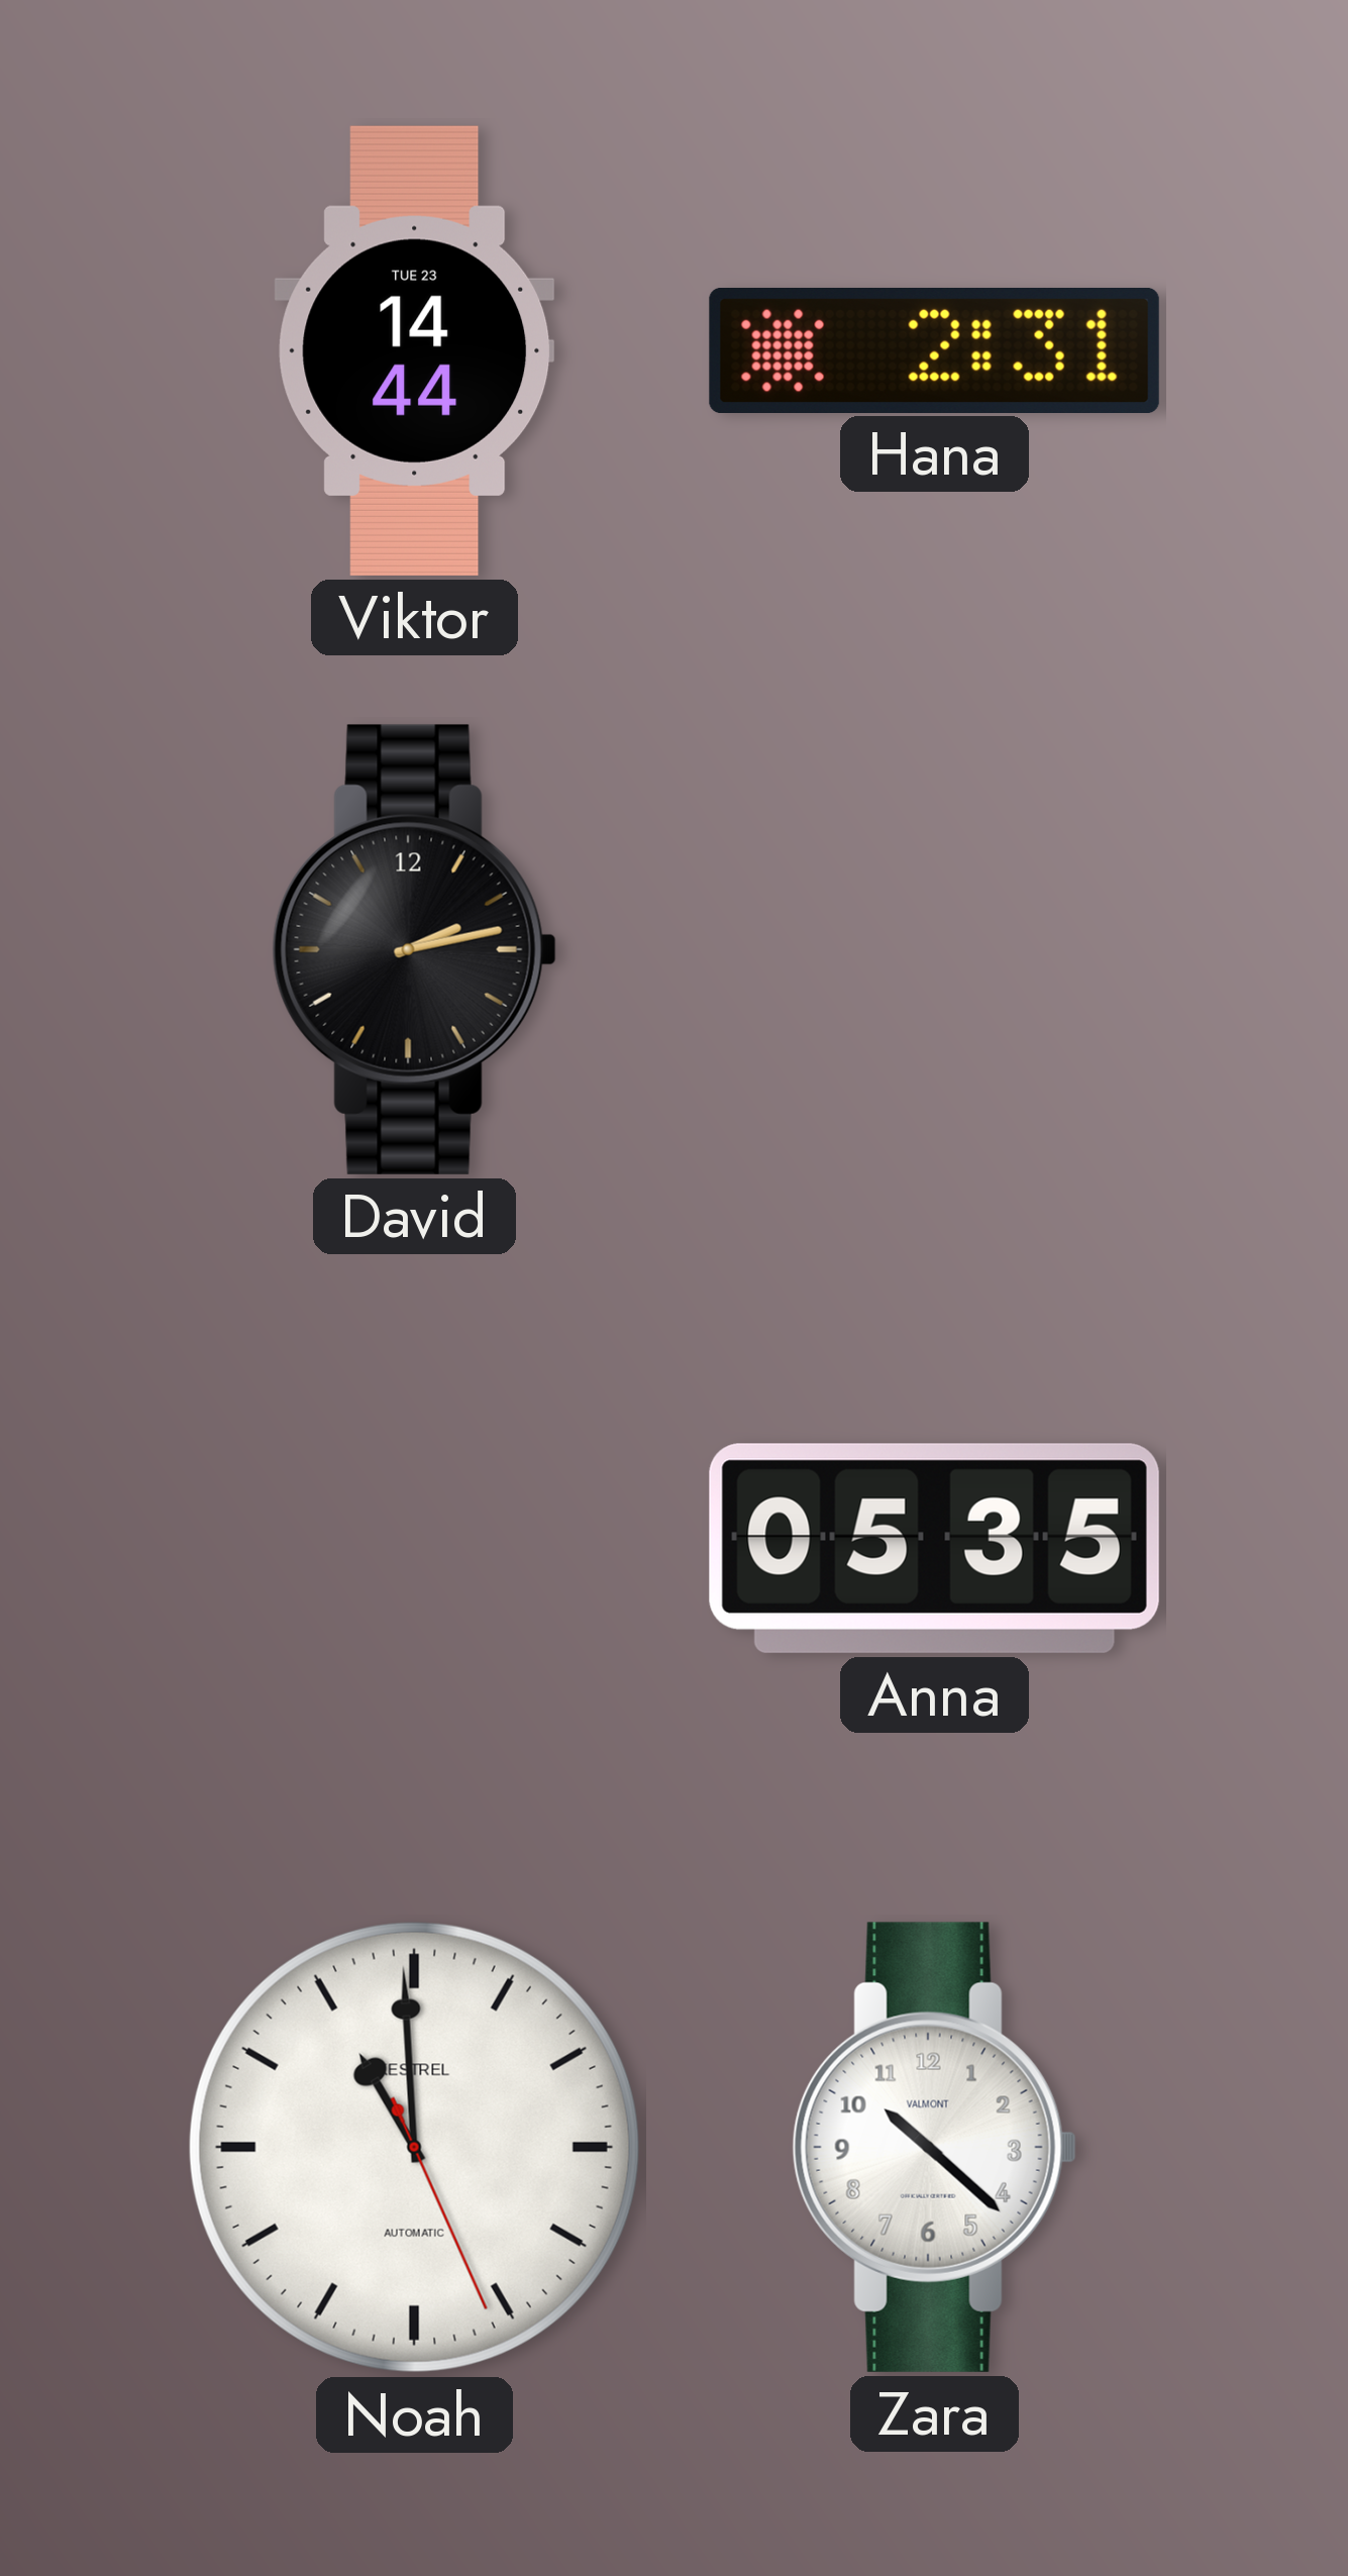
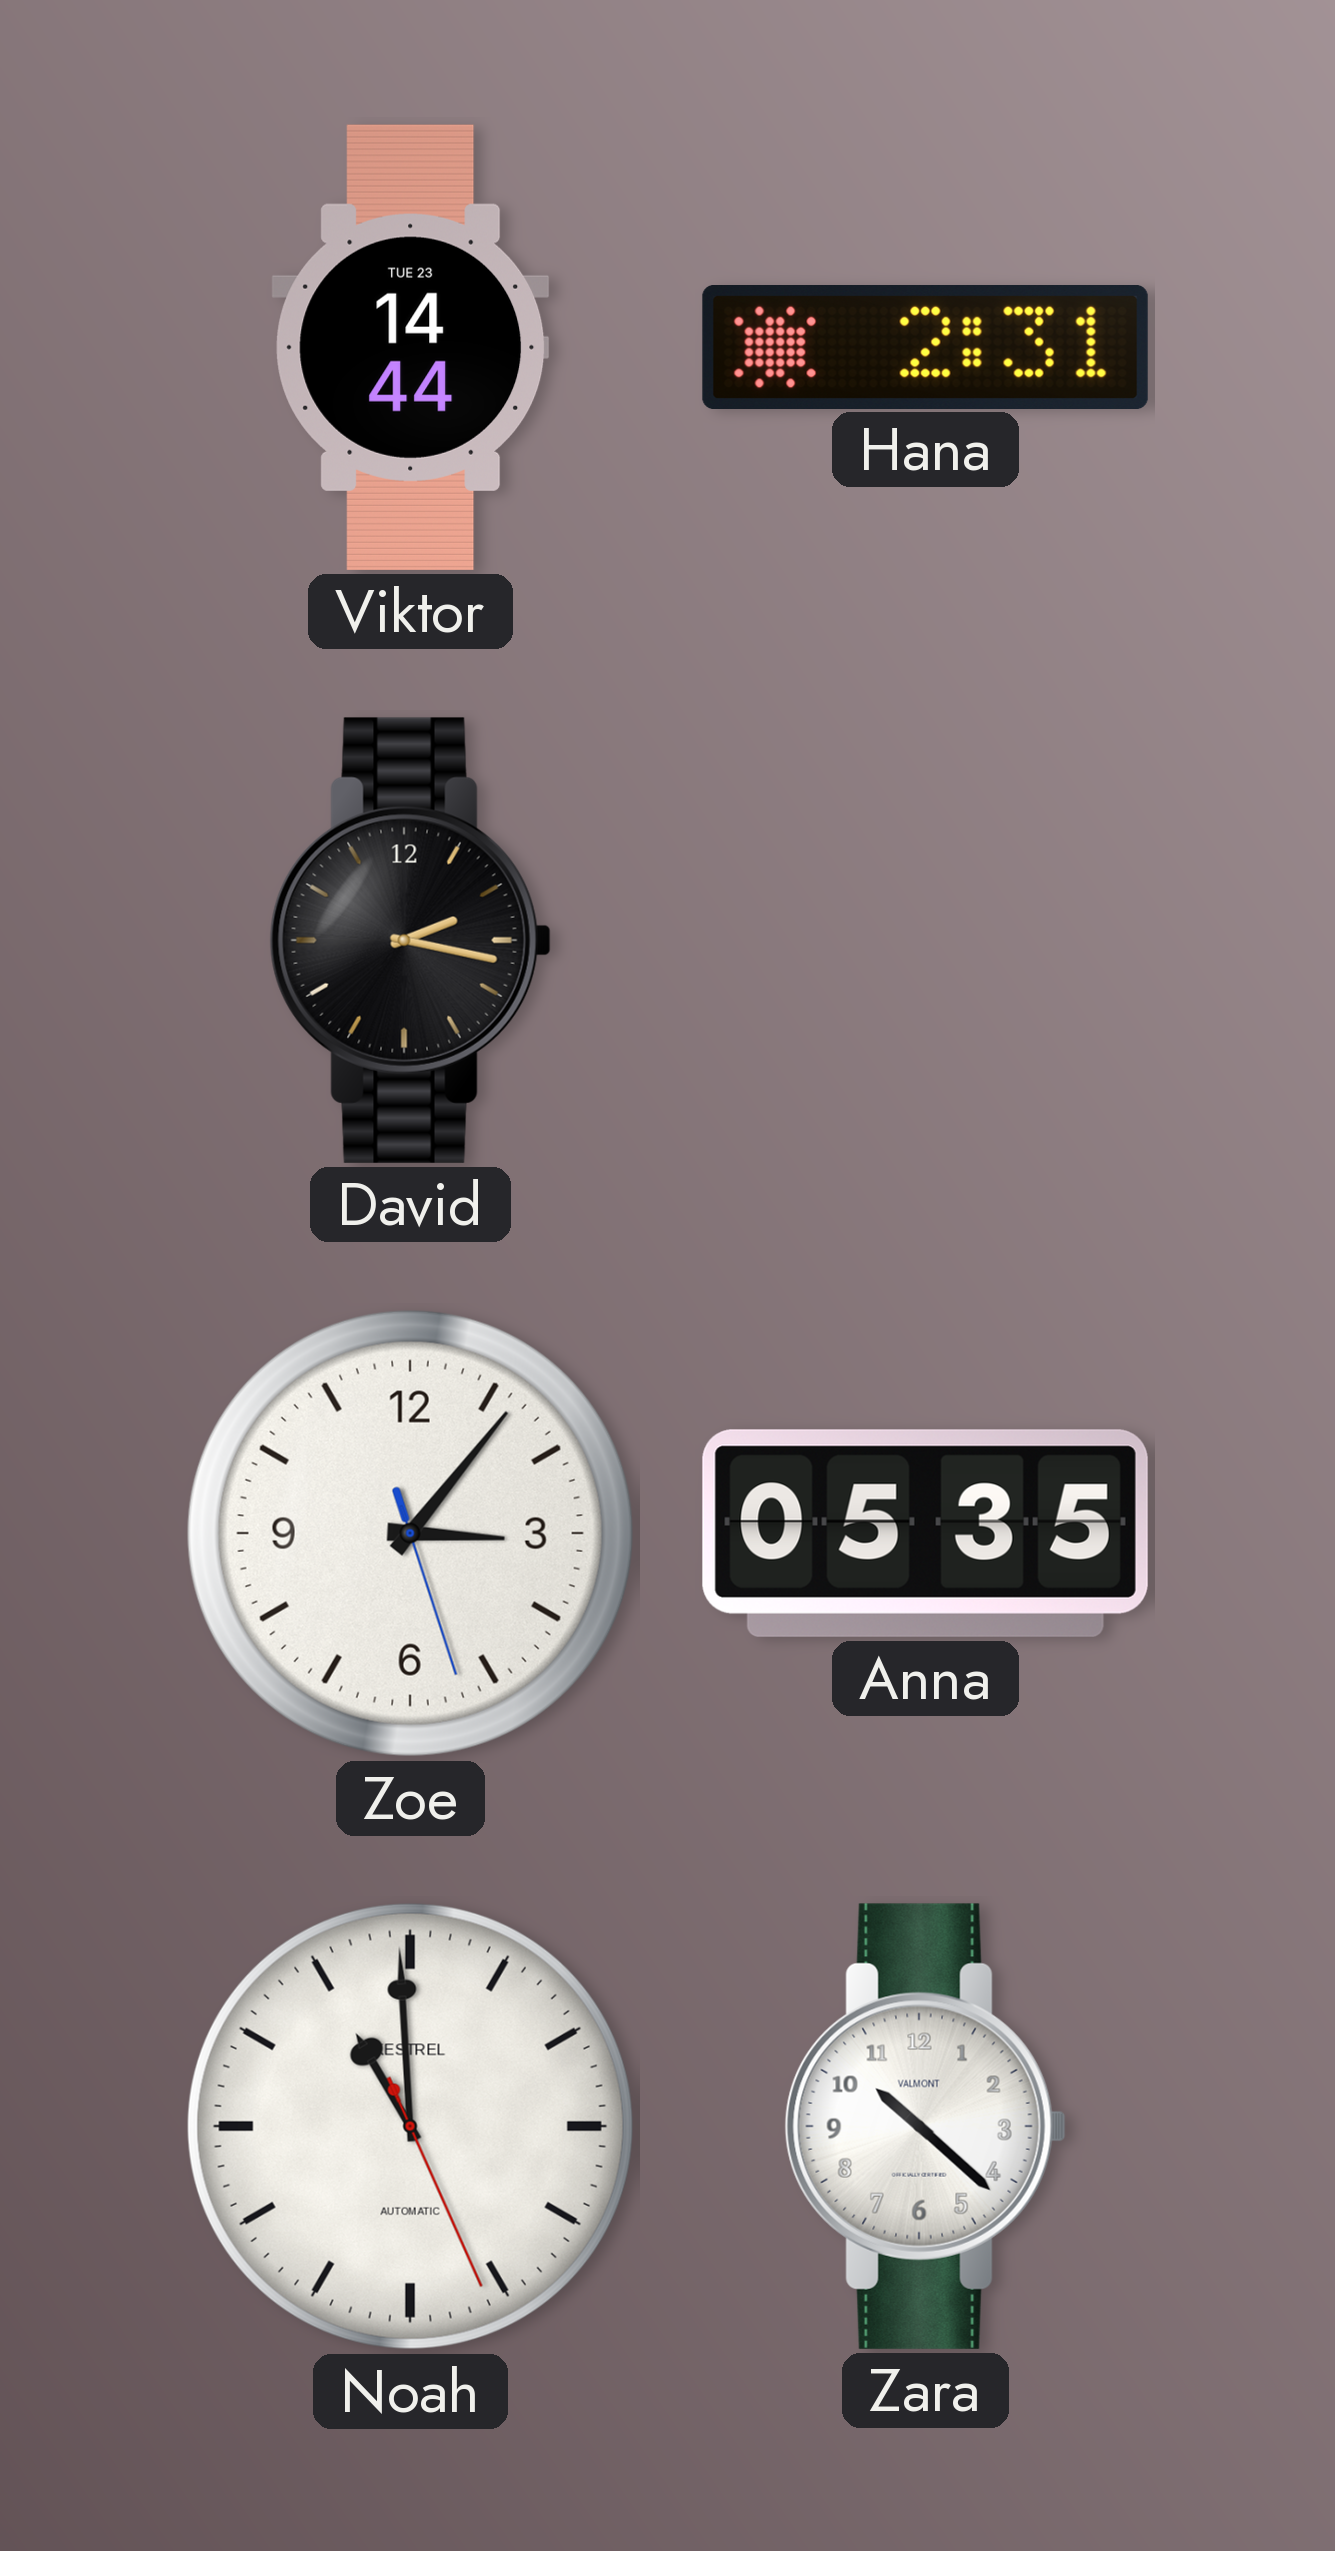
David: 2:13 -> 2:17 (410, 940)
Zoe: none -> 3:06 (410, 1533)
